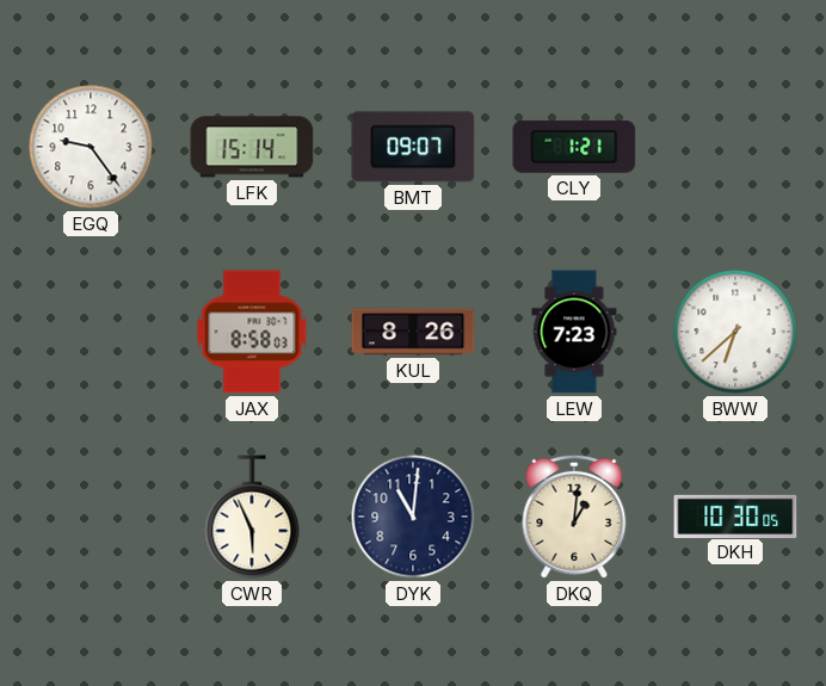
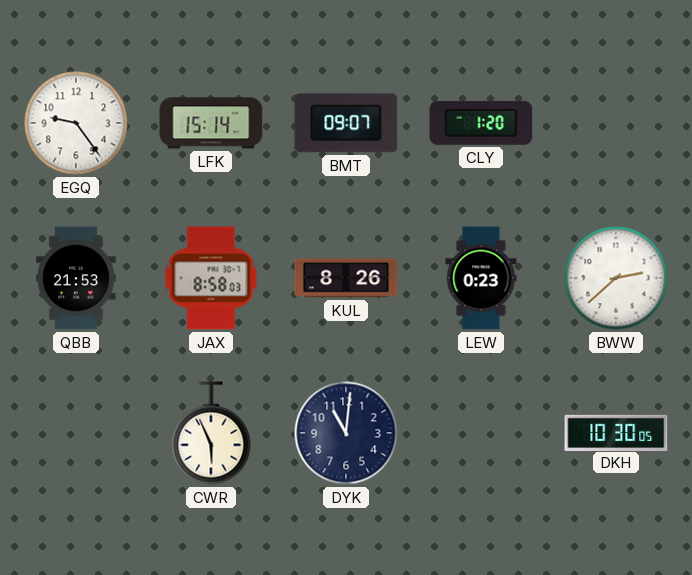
CLY: 1:21 -> 1:20 (481, 123)
QBB: none -> 21:53 (76, 278)
LEW: 7:23 -> 0:23 (481, 278)
BWW: 6:38 -> 2:38 (616, 278)
DKQ: 1:01 -> none (574, 517)
